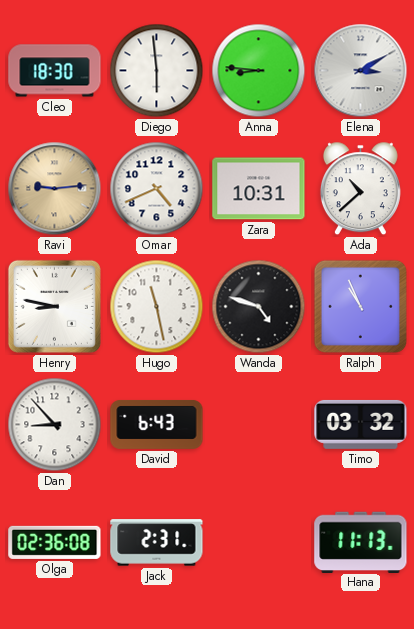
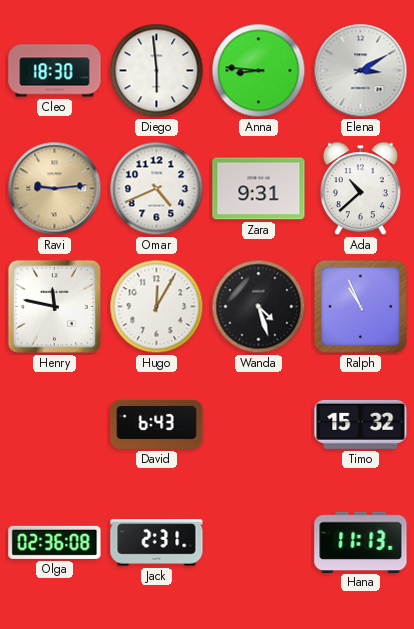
Zara: 10:31 -> 9:31 (259, 189)
Henry: 8:47 -> 11:47 (54, 306)
Hugo: 11:28 -> 12:05 (157, 307)
Wanda: 4:48 -> 4:27 (259, 307)
Dan: 8:53 -> none (55, 425)
Timo: 03:32 -> 15:32 (361, 424)
